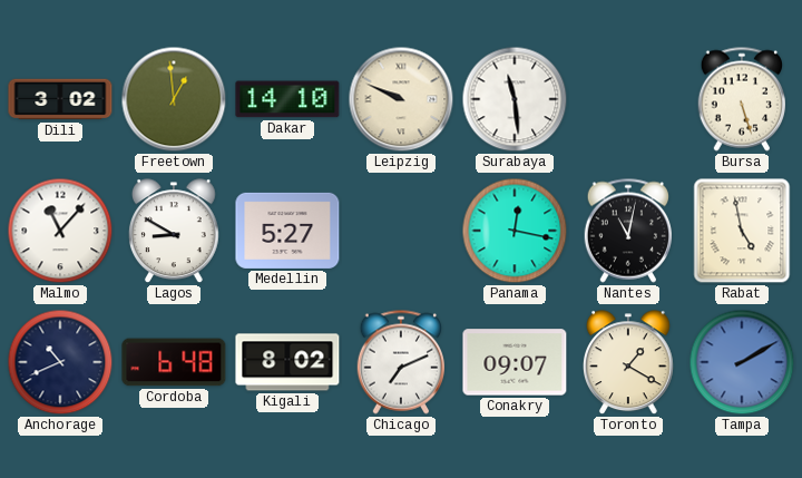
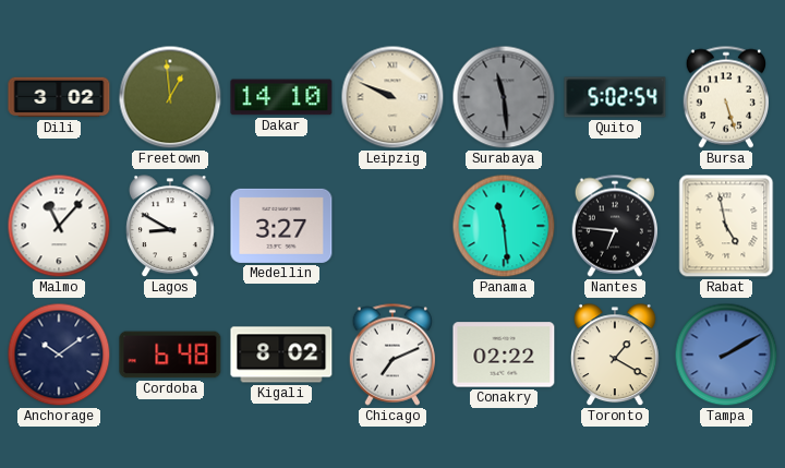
Surabaya dial: white -> grey (504, 97)
Quito: none -> 5:02 (615, 97)
Medellin: 5:27 -> 3:27 (281, 226)
Panama: 12:17 -> 11:29 (504, 226)
Nantes: 11:02 -> 6:46 (614, 226)
Anchorage: 10:41 -> 10:09 (59, 355)
Conakry: 09:07 -> 02:22 (504, 355)
